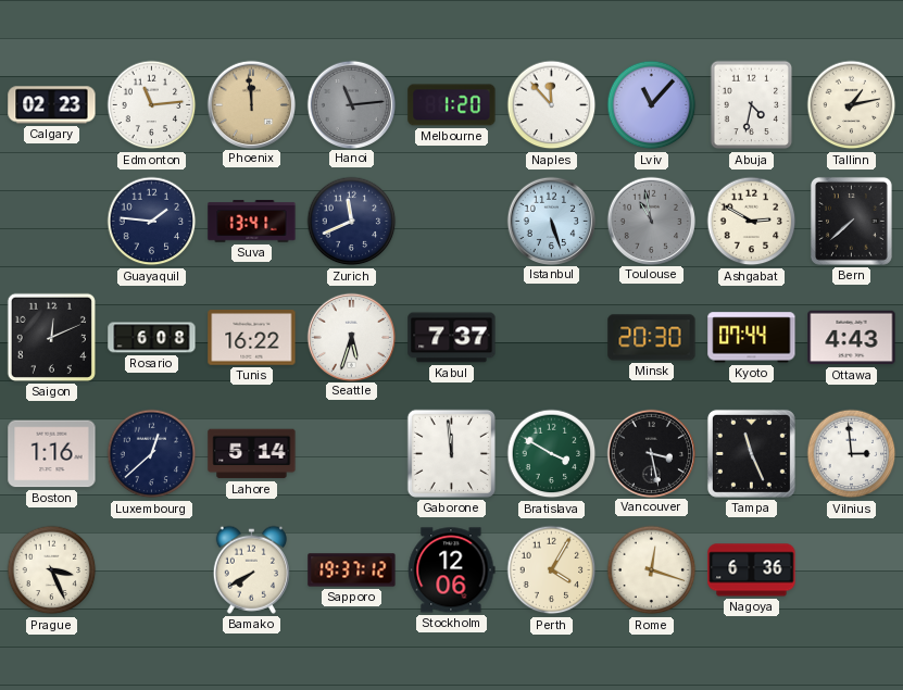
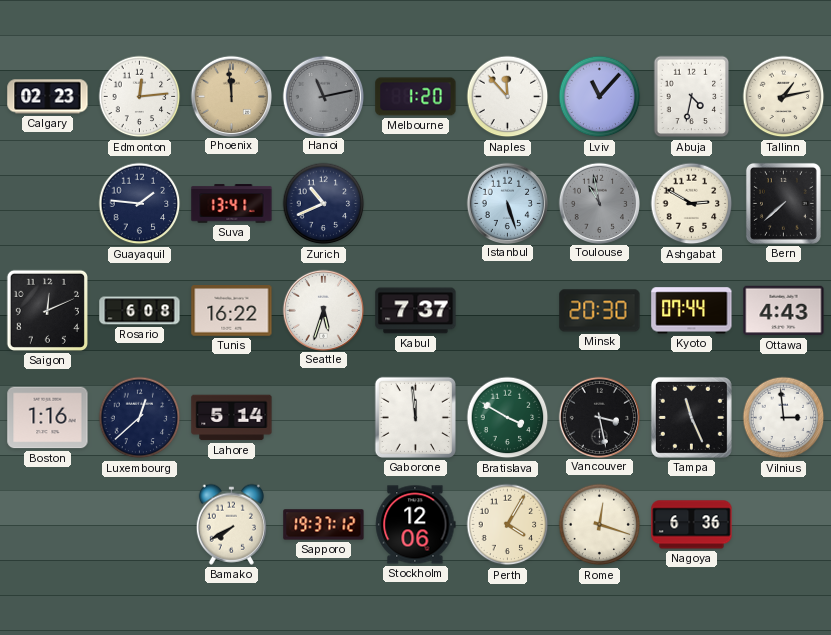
Edmonton: 11:14 -> 12:14 (140, 97)
Hanoi: 11:14 -> 11:13 (323, 96)
Zurich: 11:41 -> 10:41 (324, 204)
Prague: 3:26 -> none (52, 570)
